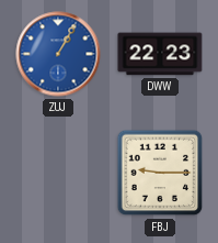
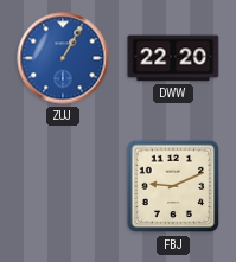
DWW: 22:23 -> 22:20 (173, 58)
FBJ: 9:15 -> 9:11 (173, 186)
